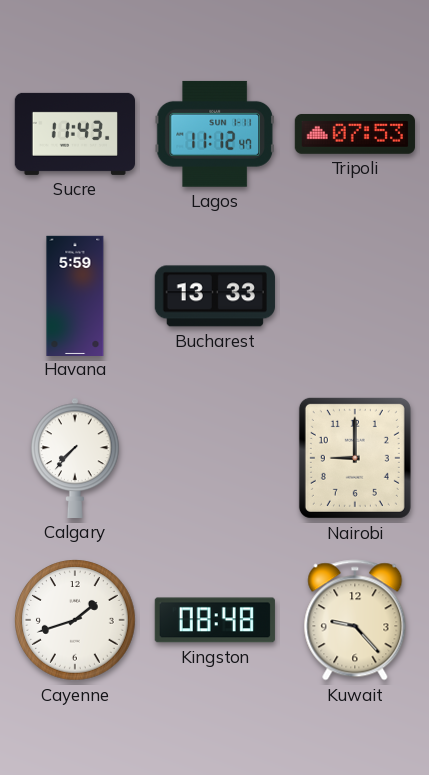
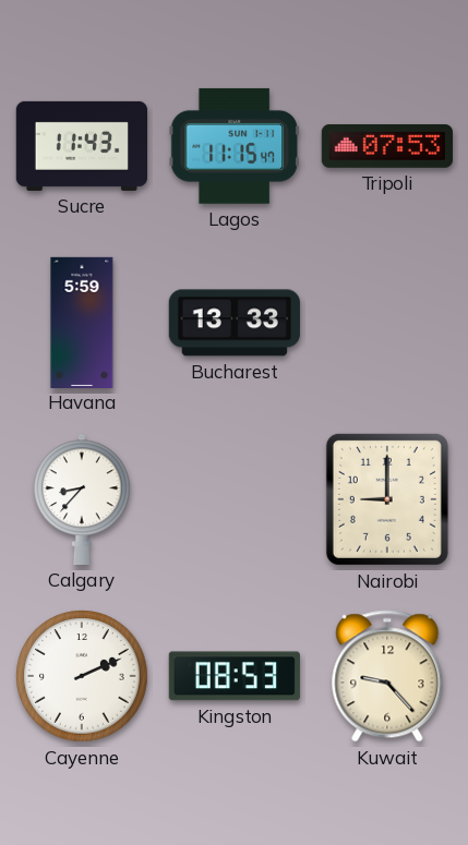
Lagos: 11:12 -> 11:15 (235, 146)
Calgary: 7:37 -> 8:37 (82, 499)
Cayenne: 1:42 -> 2:11 (82, 676)
Kingston: 08:48 -> 08:53 (235, 676)
